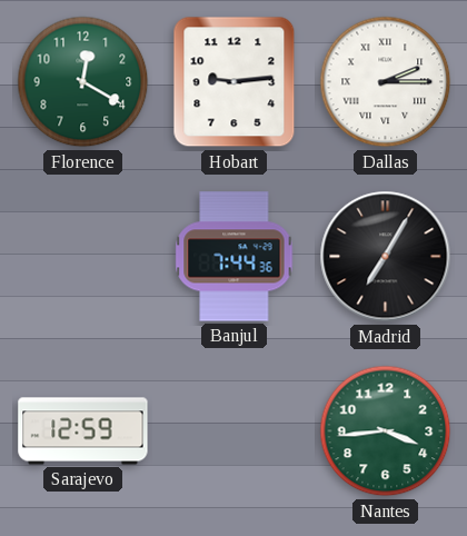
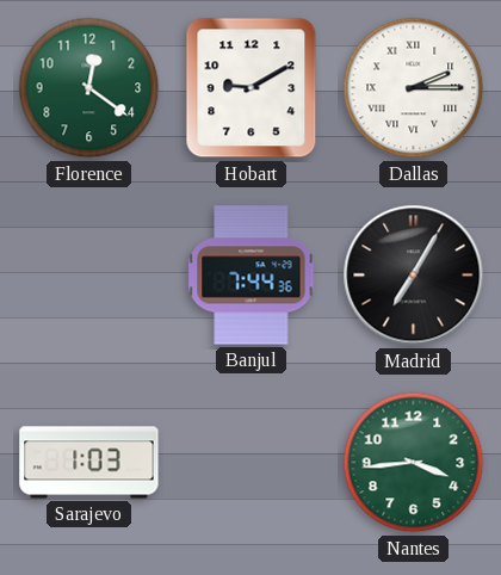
Florence: 12:20 -> 12:21 (89, 88)
Hobart: 9:14 -> 9:10 (252, 88)
Sarajevo: 12:59 -> 1:03 (89, 463)
